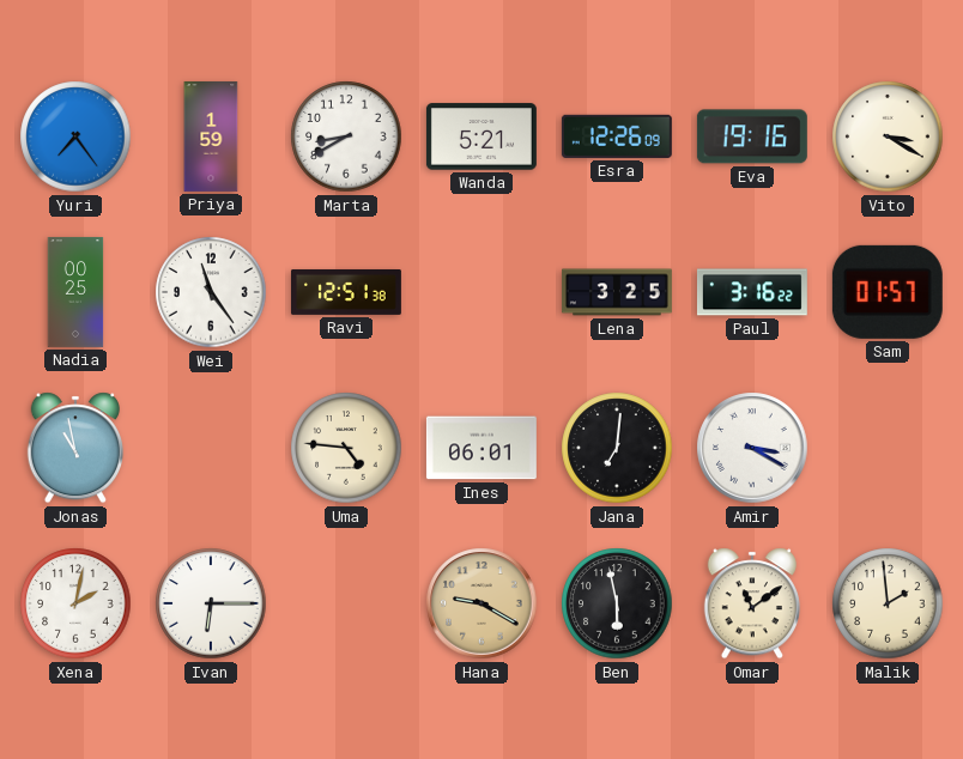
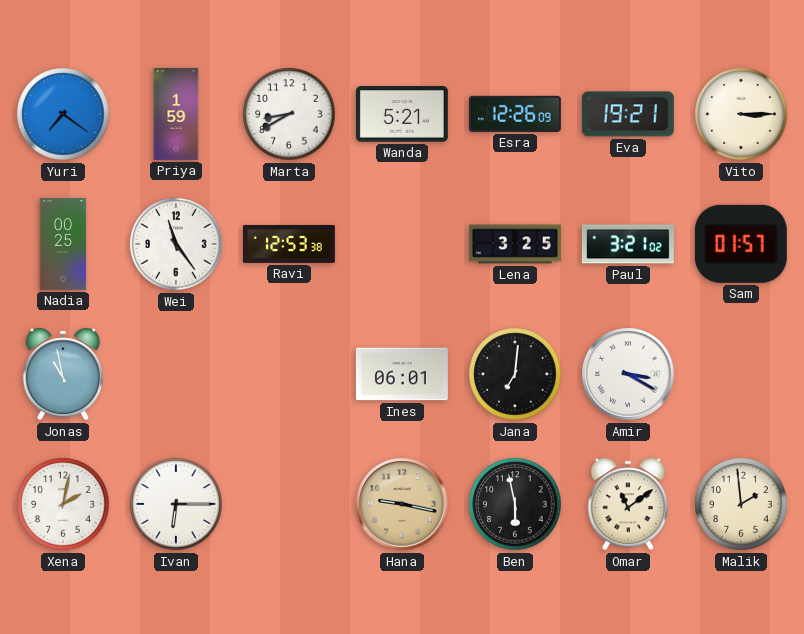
Yuri: 7:24 -> 7:21 (63, 114)
Eva: 19:16 -> 19:21 (628, 114)
Vito: 3:20 -> 3:15 (741, 114)
Ravi: 12:51 -> 12:53 (289, 244)
Paul: 3:16 -> 3:21 (628, 244)
Uma: 4:46 -> none (346, 448)
Hana: 9:20 -> 9:17 (402, 504)
